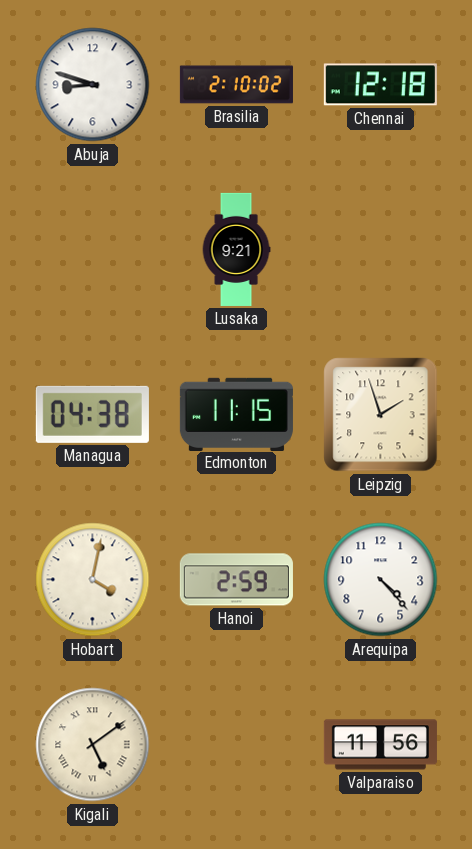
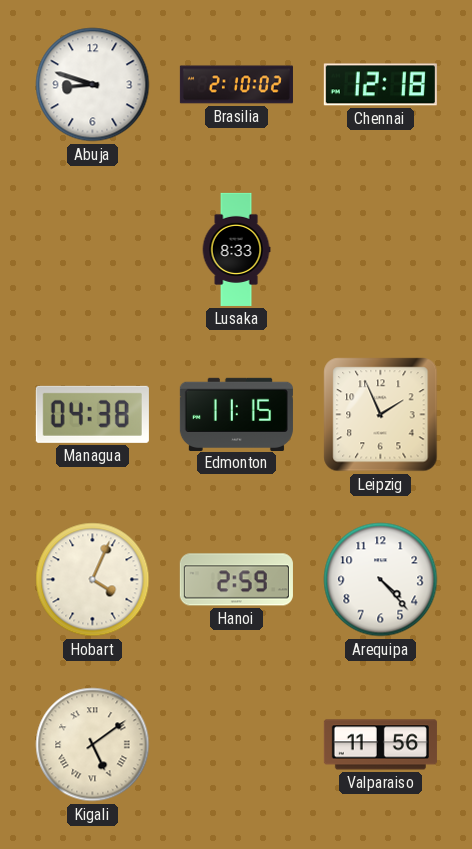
Lusaka: 9:21 -> 8:33 (236, 249)
Leipzig: 1:57 -> 1:56 (381, 415)
Hobart: 4:02 -> 4:04 (93, 580)
